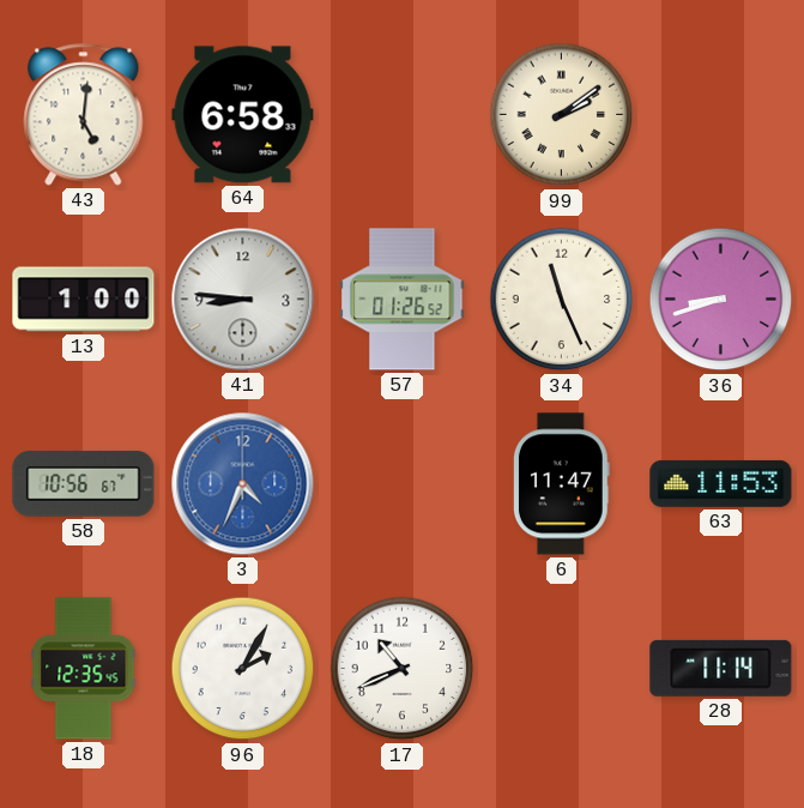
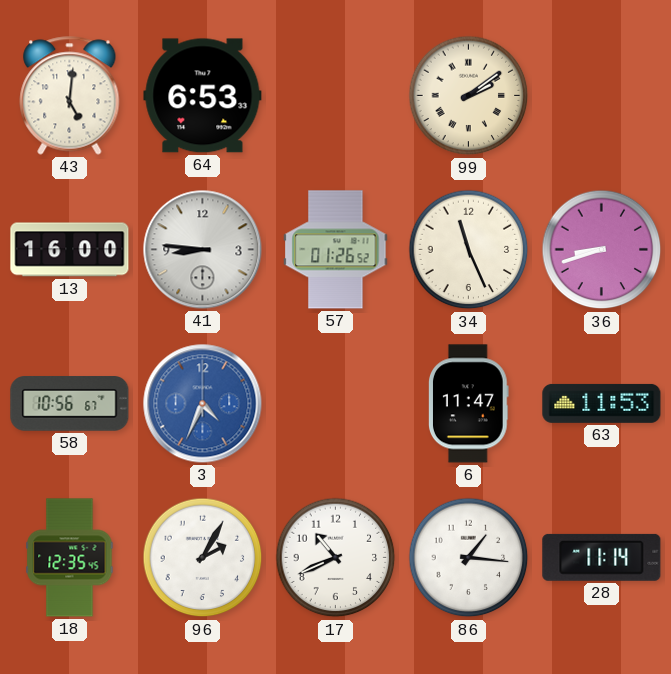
64: 6:58 -> 6:53 (203, 96)
13: 1:00 -> 16:00 (70, 250)
86: none -> 1:16 (469, 558)
